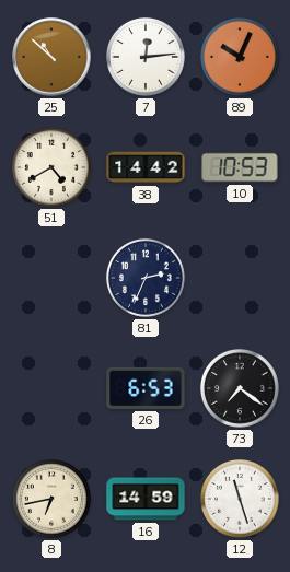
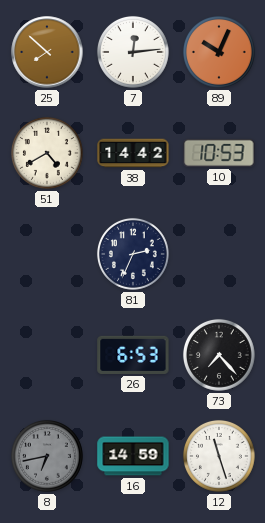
25: 10:52 -> 7:52 (47, 52)
73: 7:21 -> 7:23 (219, 355)
8 dial: cream -> grey (47, 456)
